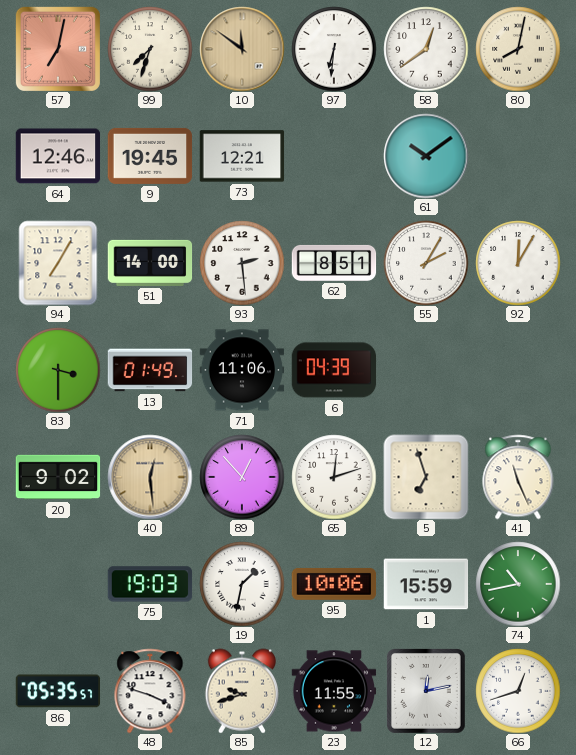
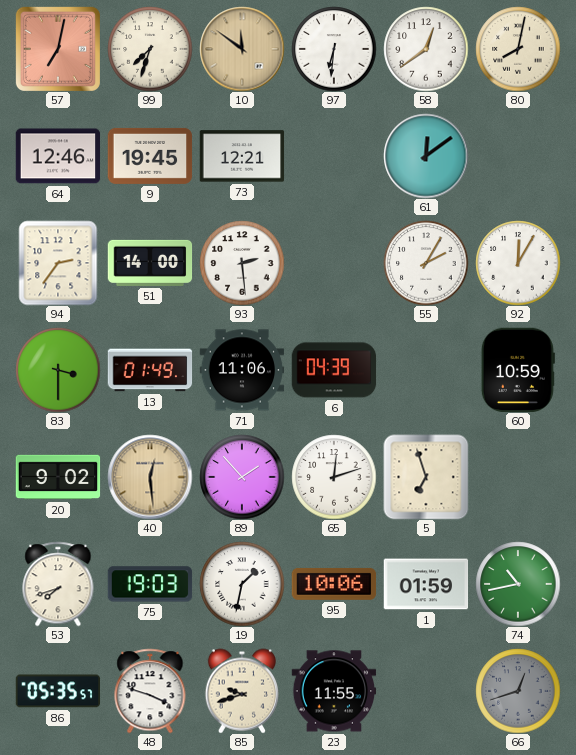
61: 10:09 -> 12:09 (426, 156)
94: 7:05 -> 2:36 (58, 263)
62: 8:51 -> none (334, 263)
60: none -> 10:59 (518, 370)
89: 12:53 -> 1:53 (242, 477)
41: 11:26 -> none (518, 477)
53: none -> 7:42 (58, 584)
1: 15:59 -> 01:59 (426, 584)
12: 12:13 -> none (427, 691)
66 dial: white -> grey (518, 691)
